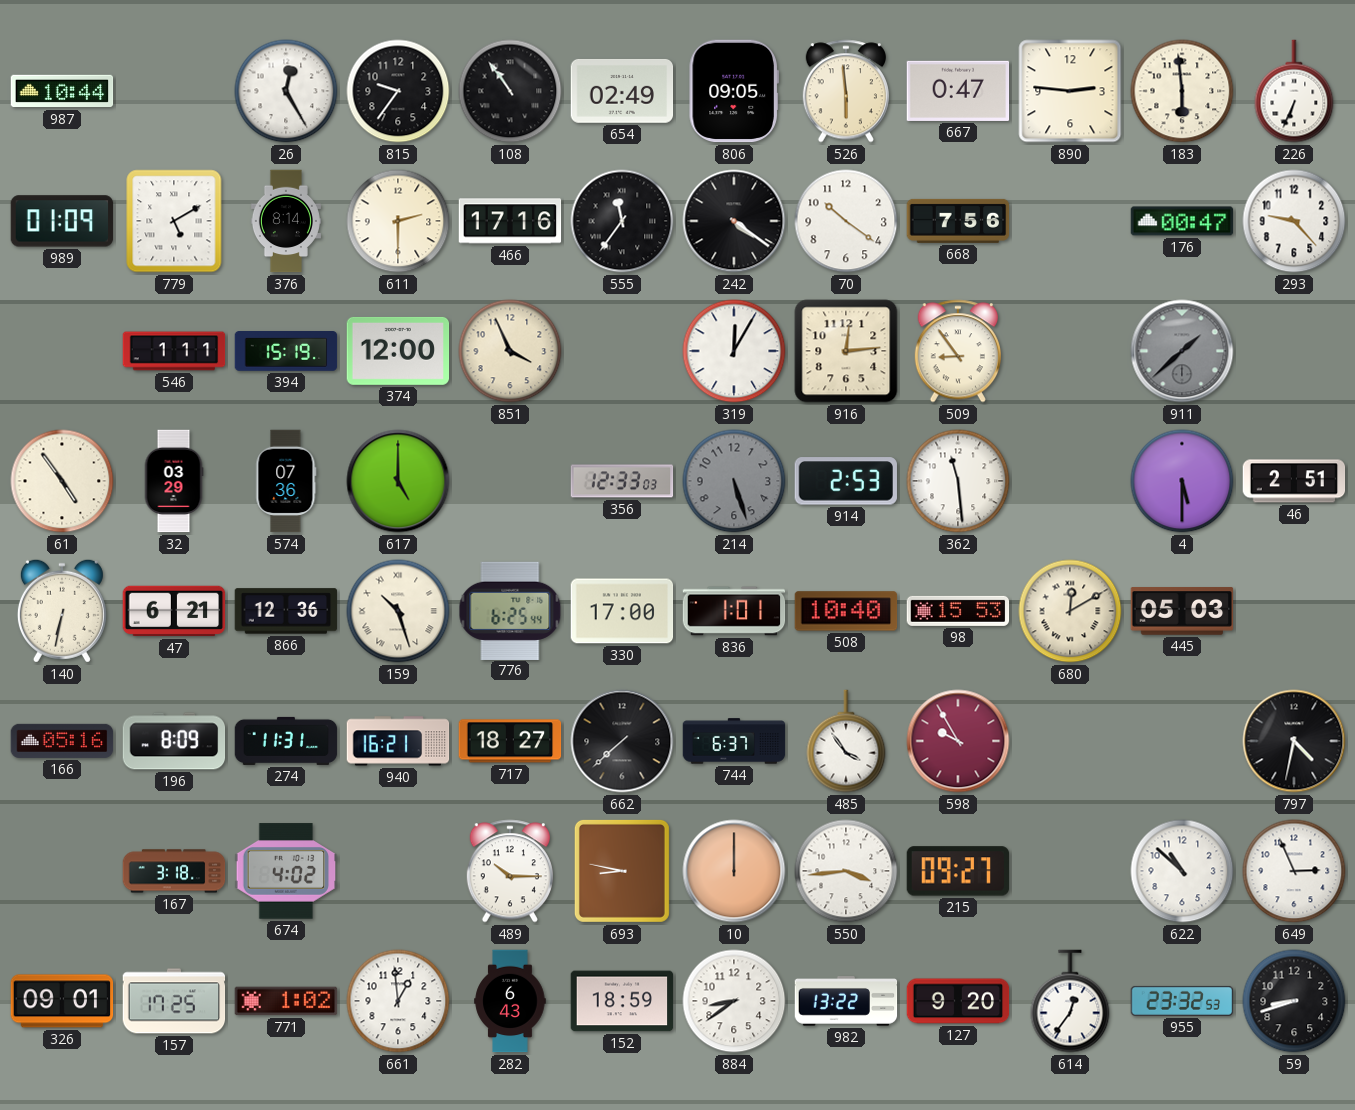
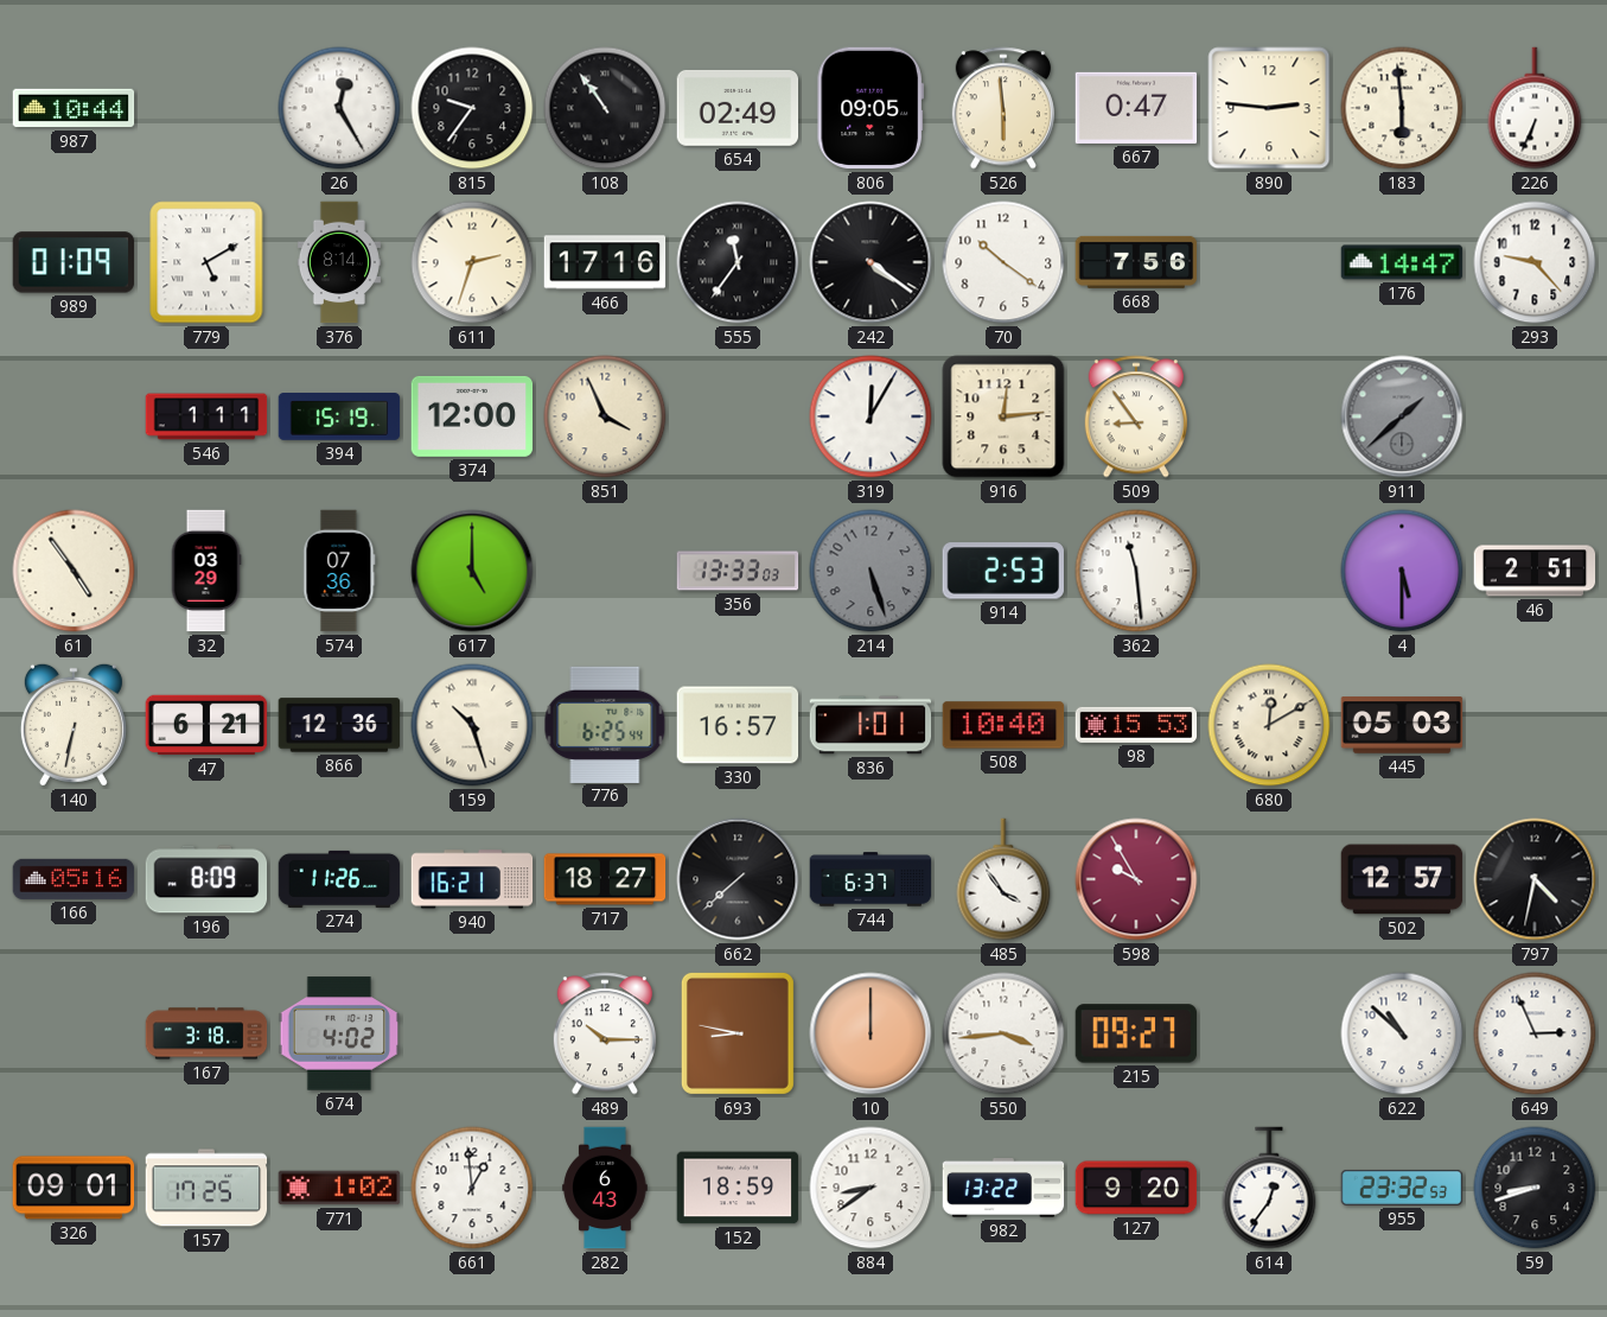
611: 2:30 -> 2:33 (472, 262)
176: 00:47 -> 14:47 (1402, 262)
356: 12:33 -> 13:33 (738, 571)
330: 17:00 -> 16:57 (738, 725)
274: 11:31 -> 11:26 (339, 879)
502: none -> 12:57 (1402, 879)
